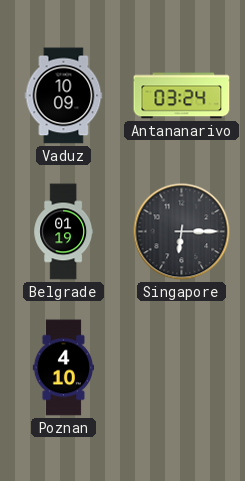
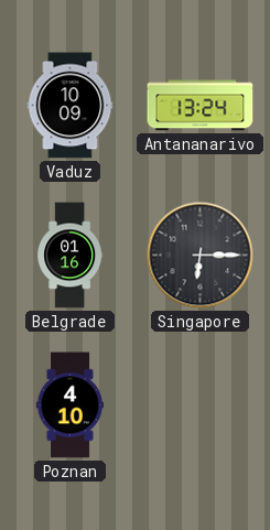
Antananarivo: 03:24 -> 13:24 (201, 106)
Belgrade: 01:19 -> 01:16 (71, 256)
